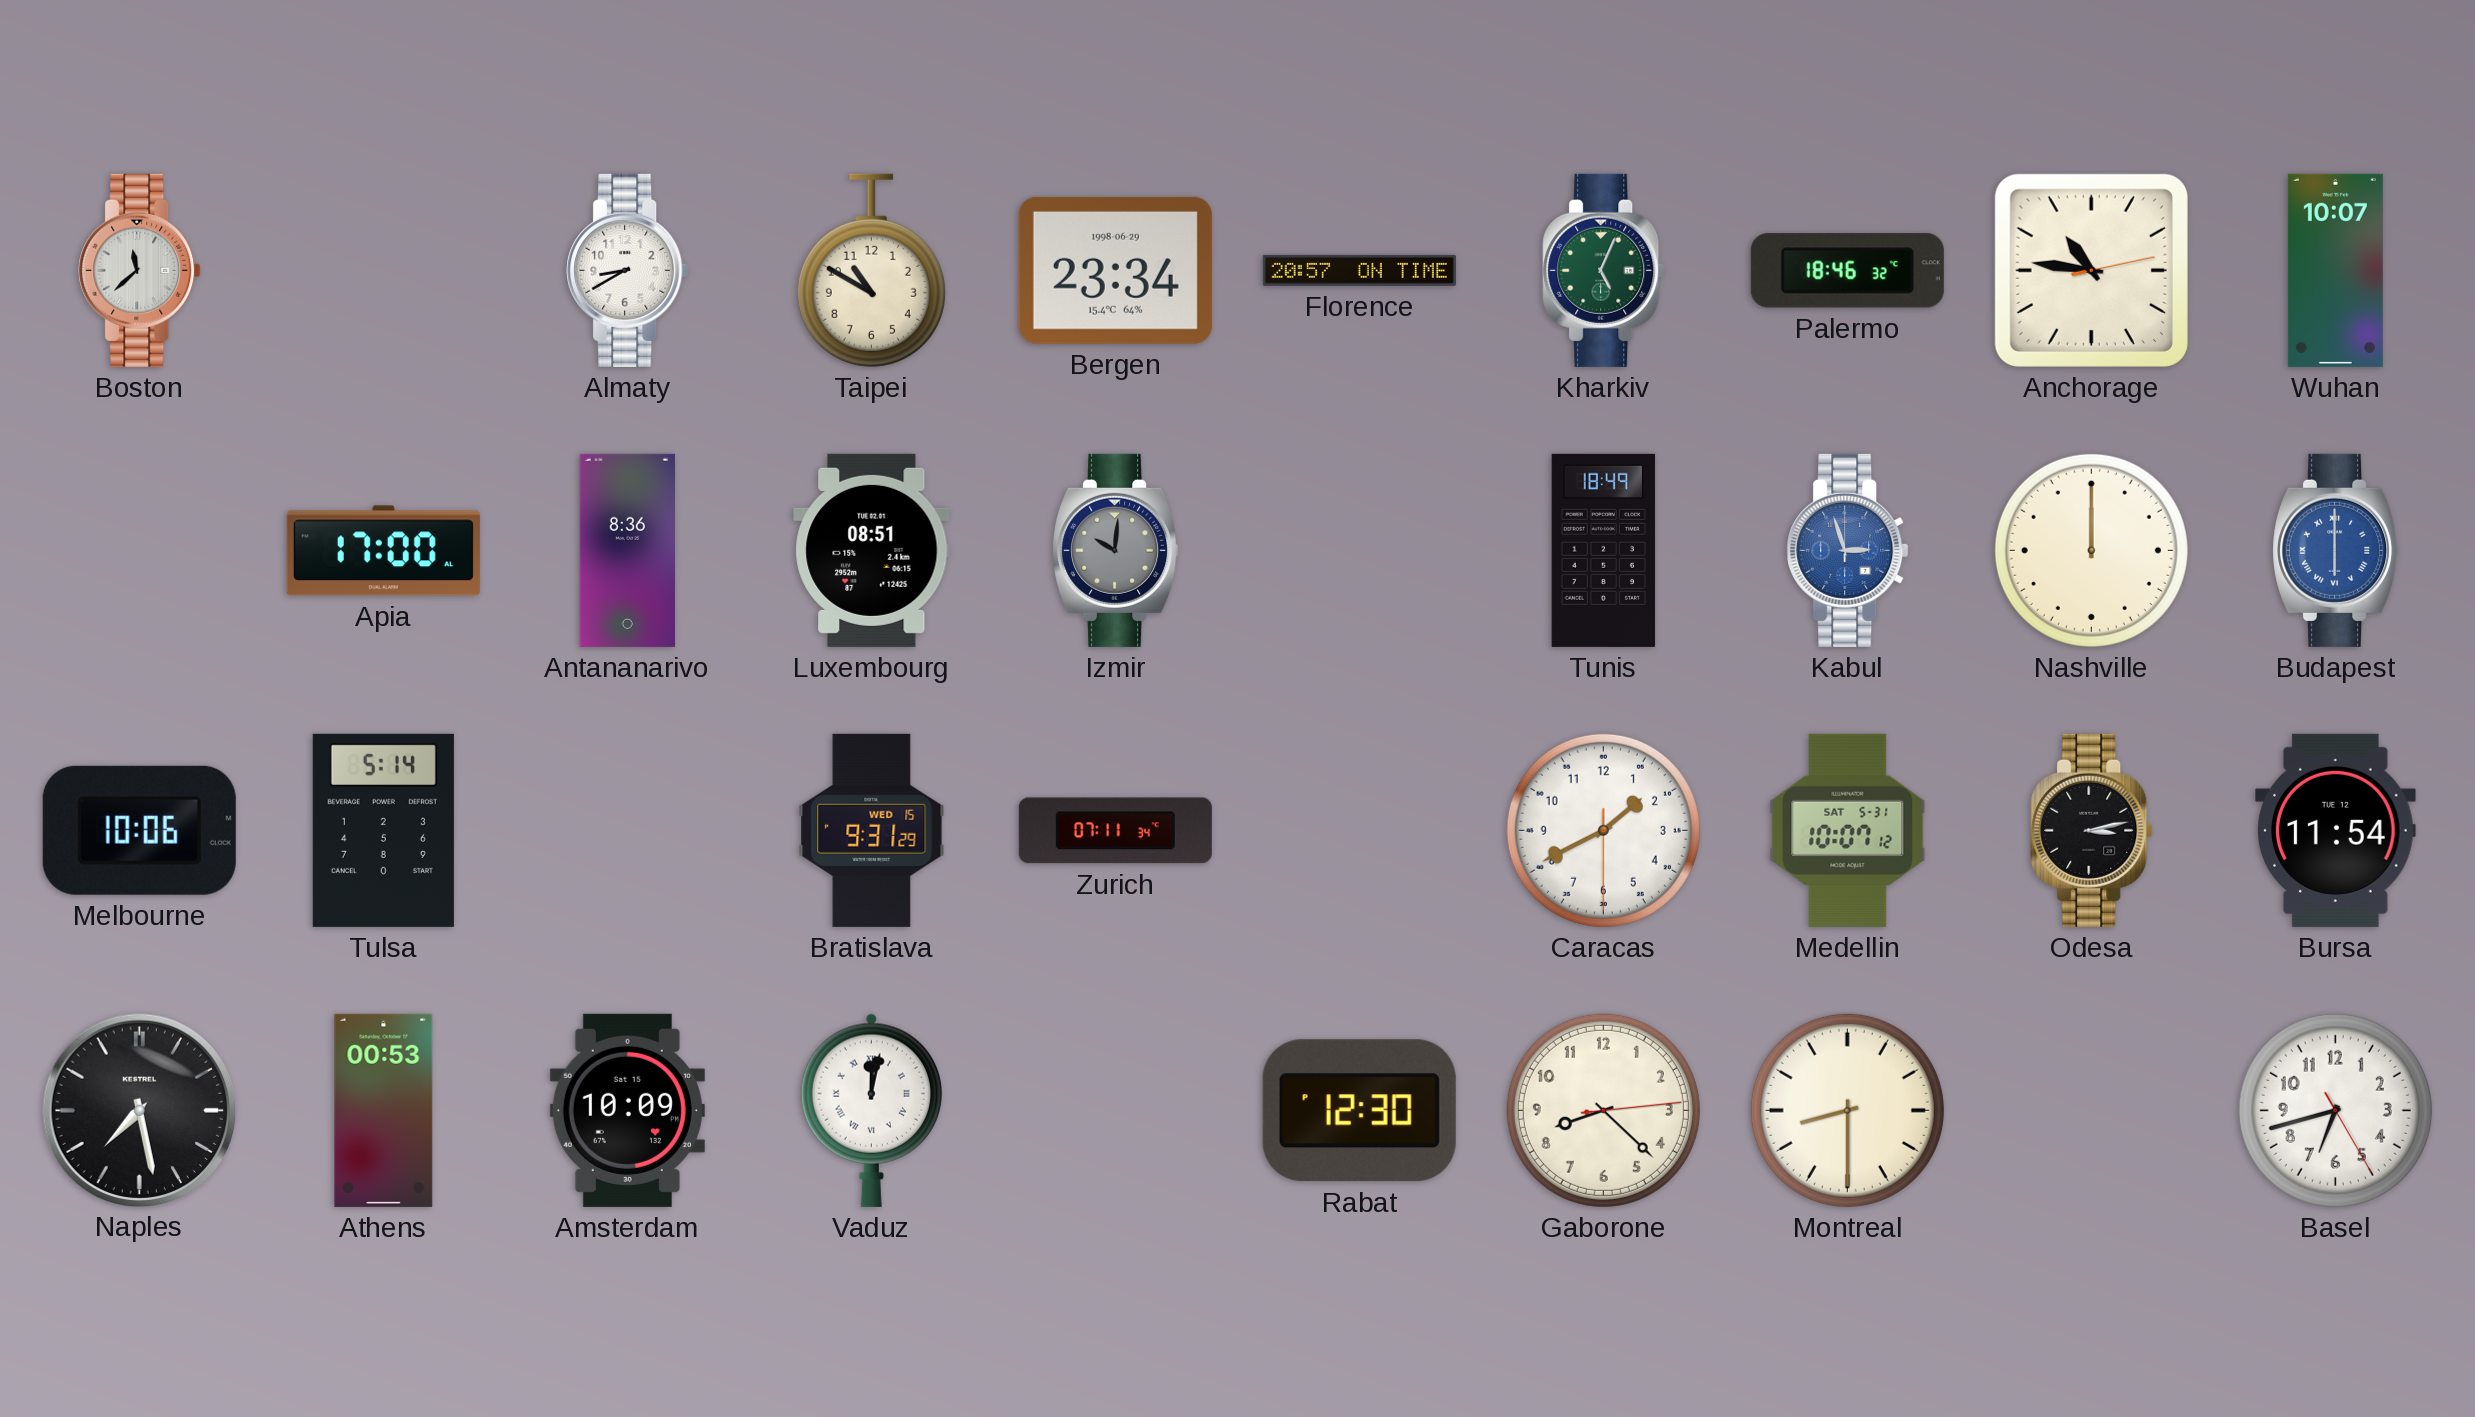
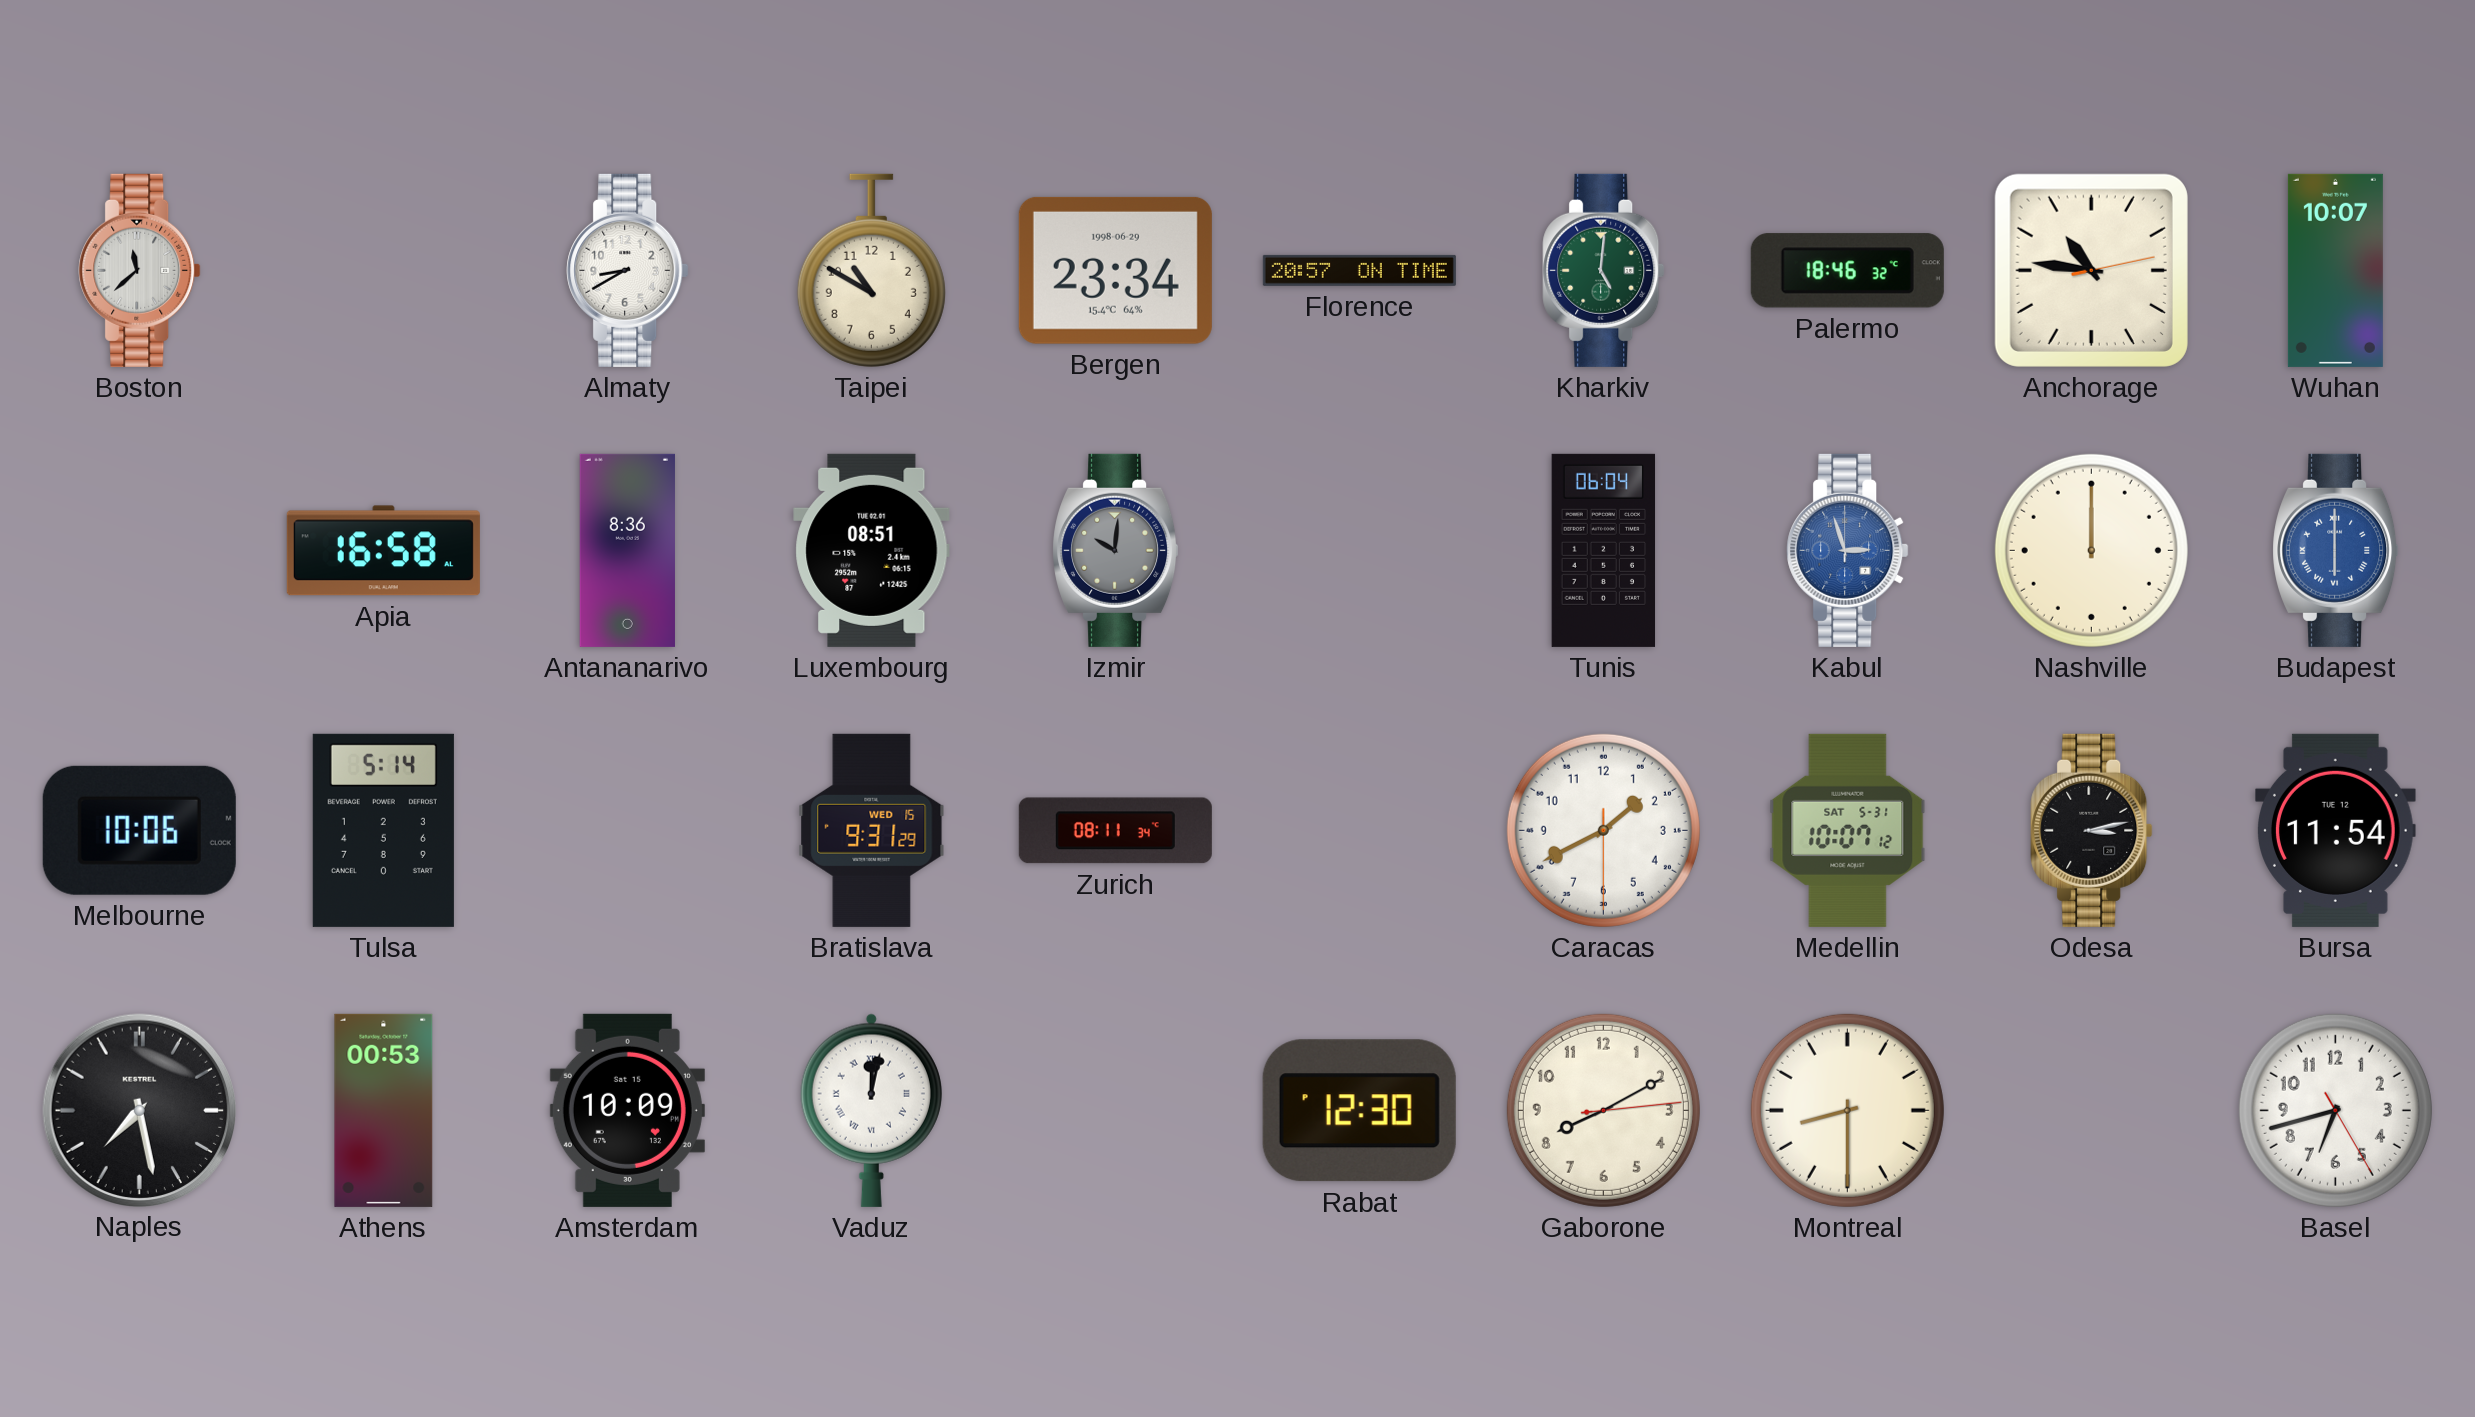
Kharkiv: 5:04 -> 5:01 (1604, 270)
Apia: 17:00 -> 16:58 (383, 551)
Tunis: 18:49 -> 06:04 (1604, 550)
Zurich: 07:11 -> 08:11 (1115, 831)
Gaborone: 8:22 -> 8:10 (1603, 1110)
